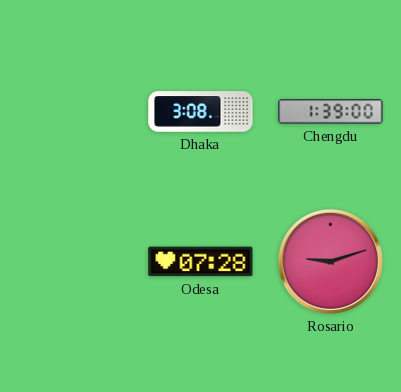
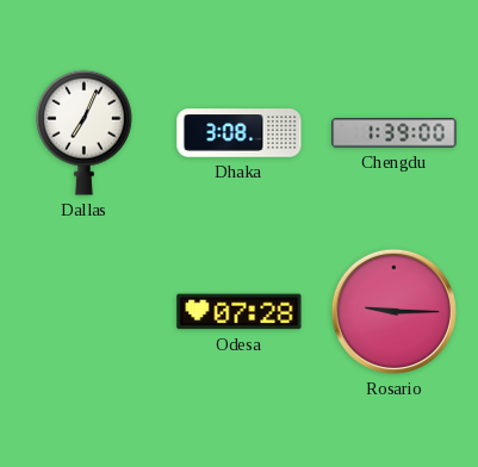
Dallas: none -> 7:04 (83, 132)
Rosario: 9:12 -> 9:15 (393, 311)
